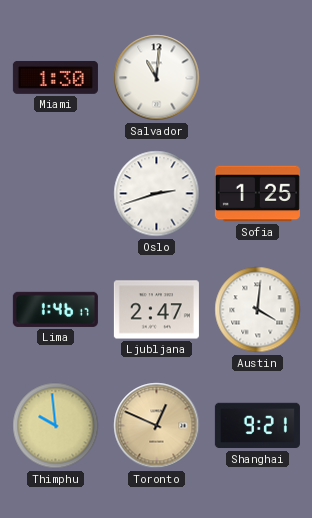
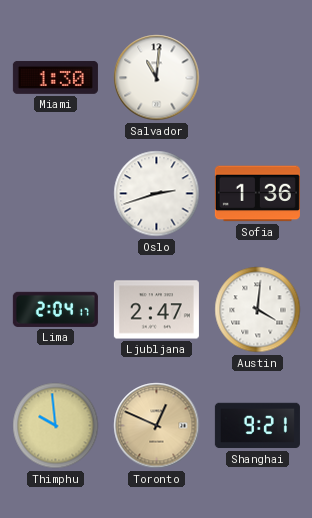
Sofia: 1:25 -> 1:36 (257, 194)
Lima: 1:46 -> 2:04 (55, 309)
